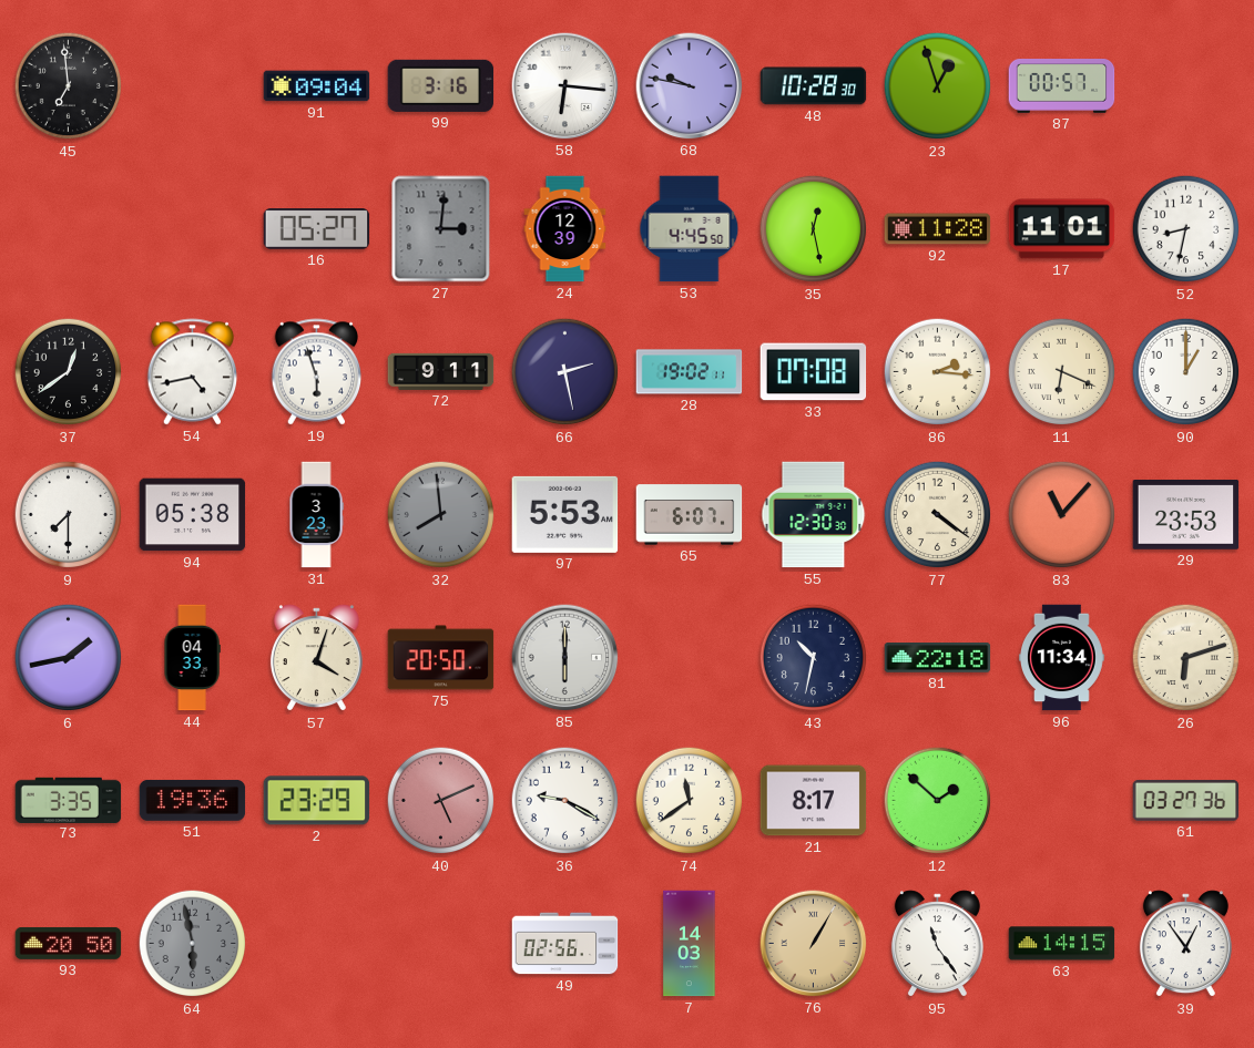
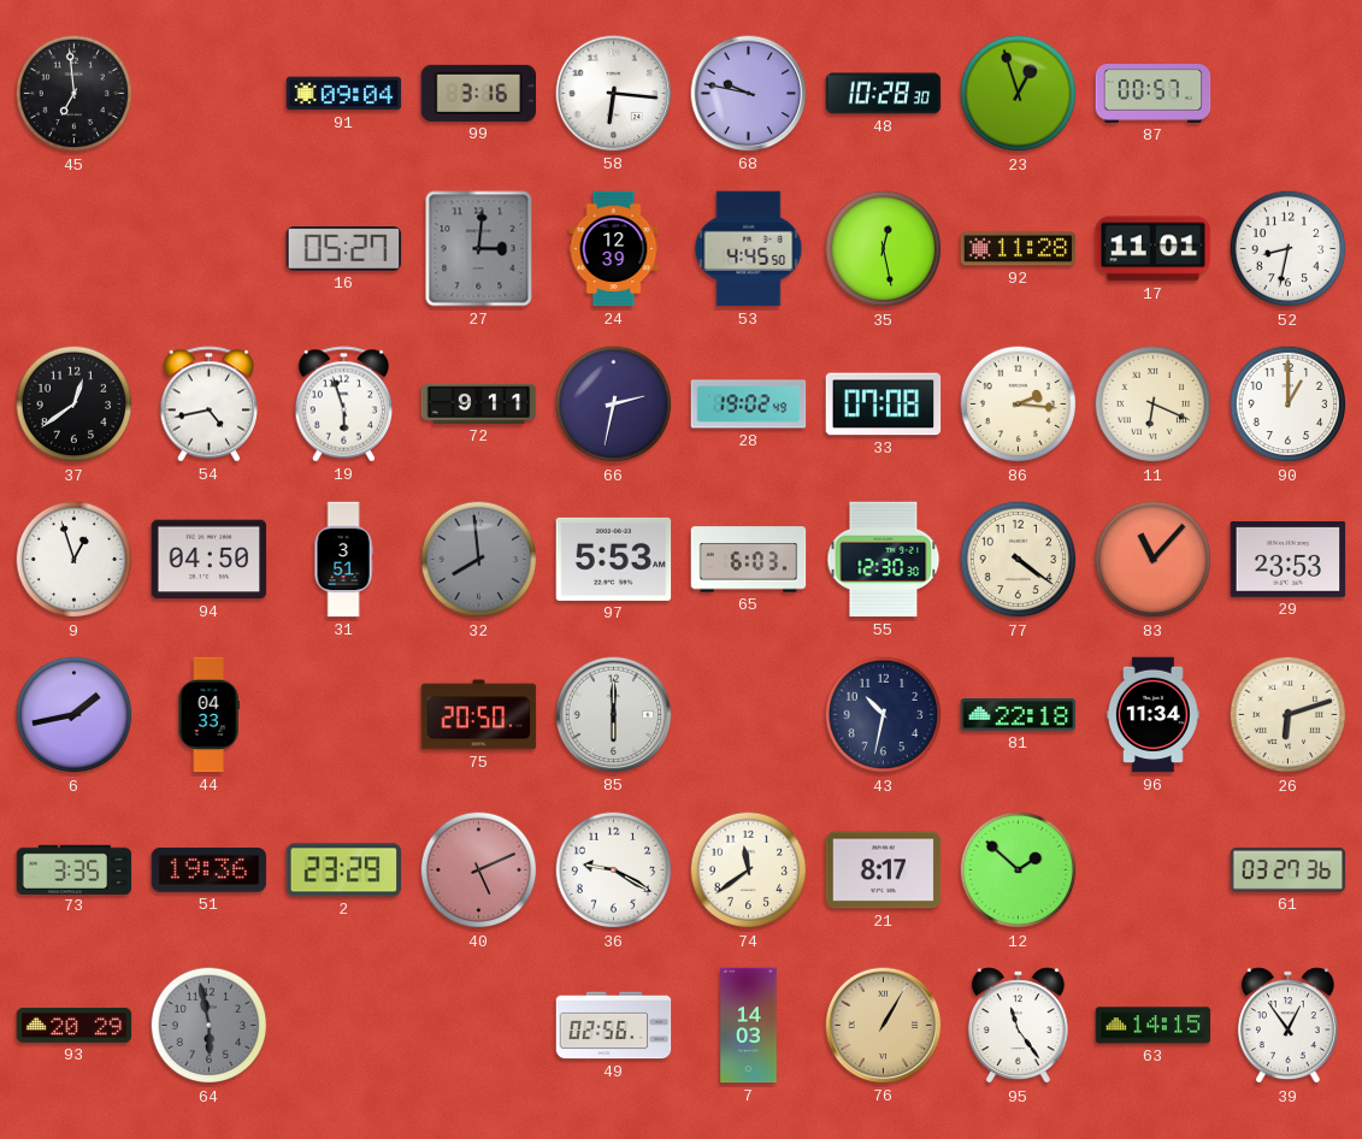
66: 2:28 -> 2:32 (614, 405)
28: 19:02:11 -> 19:02:49 (749, 405)
9: 7:30 -> 12:57 (75, 560)
94: 05:38 -> 04:50 (210, 560)
31: 3:23 -> 3:51 (343, 560)
65: 6:07 -> 6:03 (749, 560)
57: 4:03 -> none (316, 658)
93: 20:50 -> 20:29 (75, 1025)
